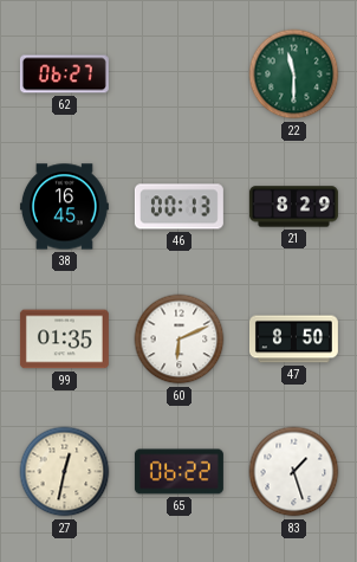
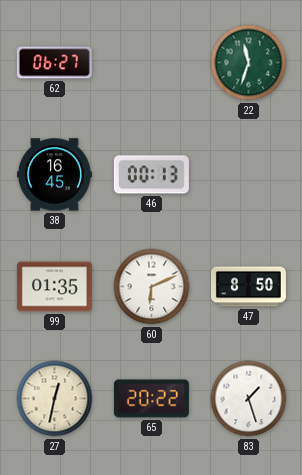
22: 11:30 -> 11:33 (249, 63)
21: 8:29 -> none (293, 207)
65: 06:22 -> 20:22 (151, 399)
